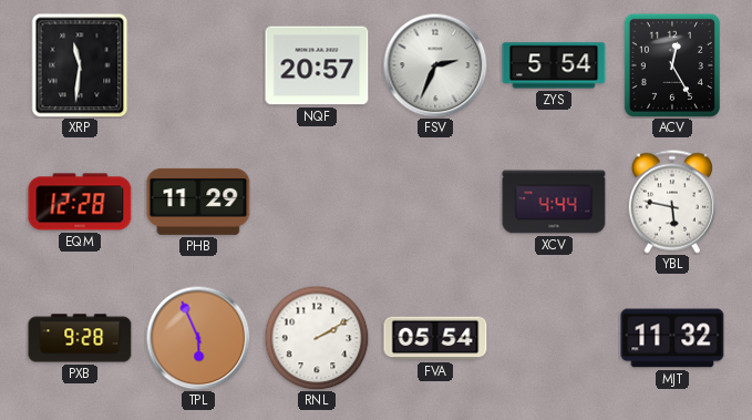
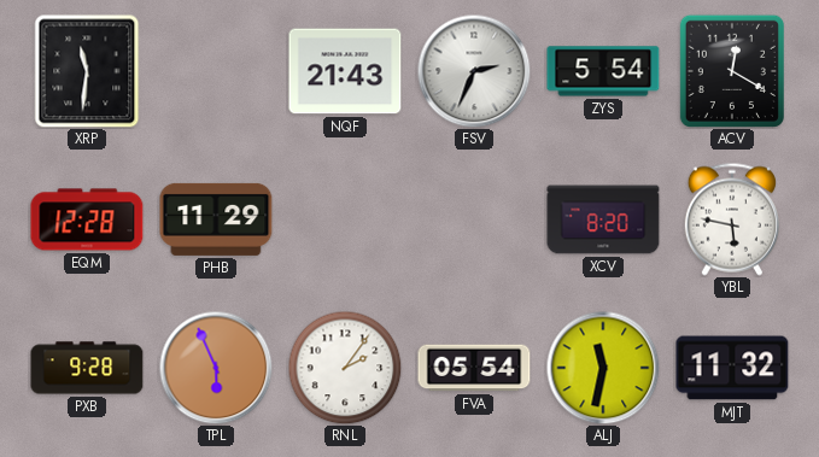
NQF: 20:57 -> 21:43 (345, 71)
ACV: 12:25 -> 12:20 (732, 71)
XCV: 4:44 -> 8:20 (603, 219)
RNL: 2:10 -> 2:06 (345, 368)
ALJ: none -> 11:32 (603, 368)
